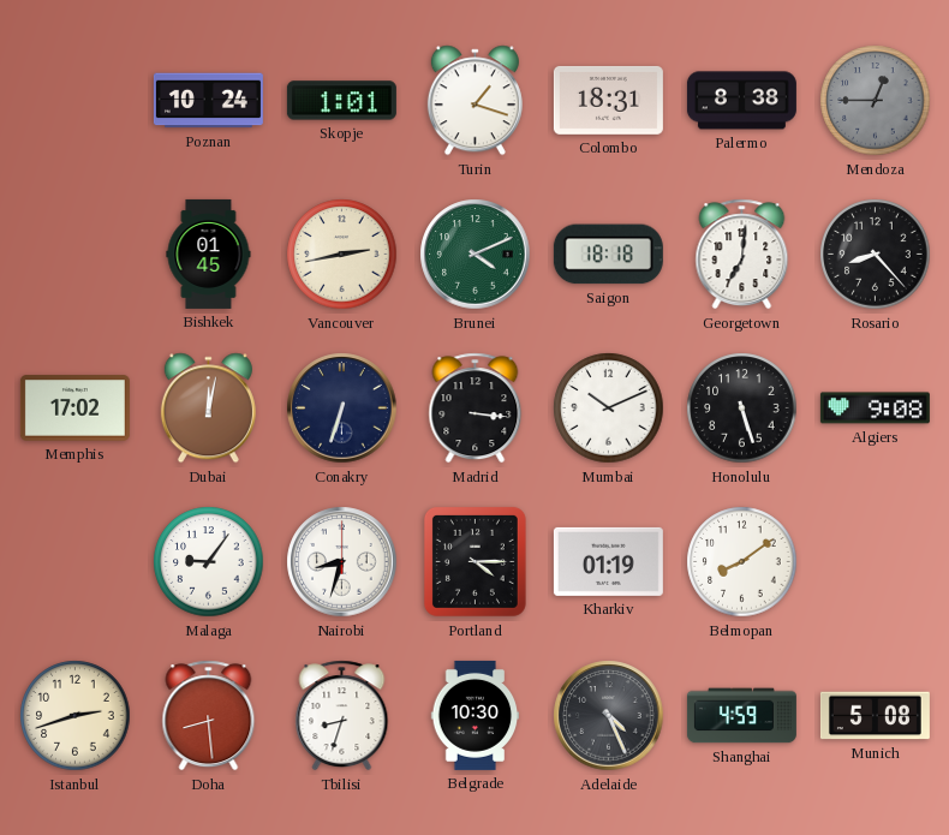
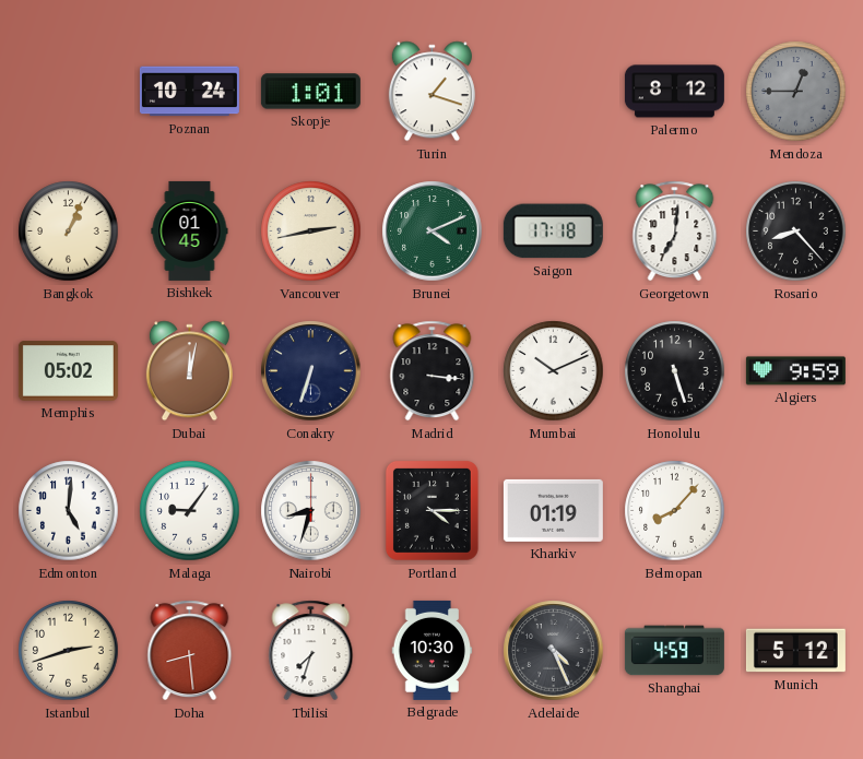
Colombo: 18:31 -> none (608, 100)
Palermo: 8:38 -> 8:12 (674, 92)
Bangkok: none -> 1:04 (69, 232)
Saigon: 18:18 -> 17:18 (553, 232)
Memphis: 17:02 -> 05:02 (68, 371)
Algiers: 9:08 -> 9:59 (795, 371)
Edmonton: none -> 5:01 (69, 511)
Belmopan: 8:09 -> 8:07 (675, 511)
Tbilisi: 8:33 -> 7:33 (311, 651)
Munich: 5:08 -> 5:12 (795, 651)
